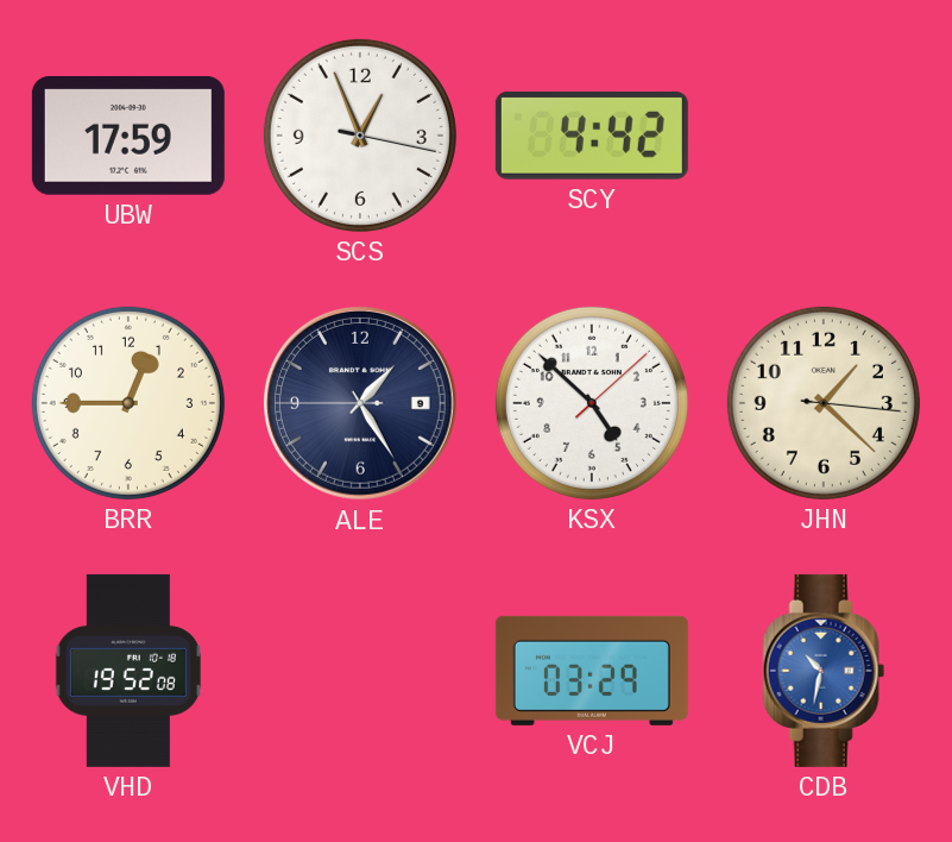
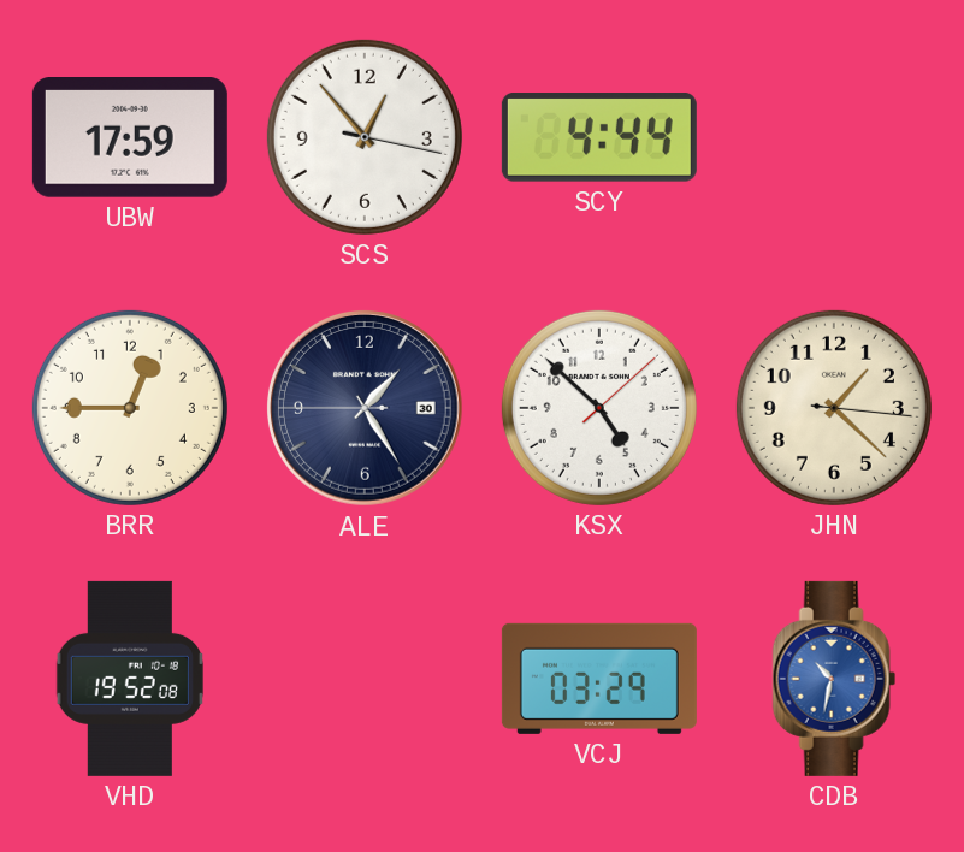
SCS: 12:56 -> 12:53 (365, 137)
SCY: 4:42 -> 4:44 (599, 138)
ALE date: 9 -> 30 (366, 409)
